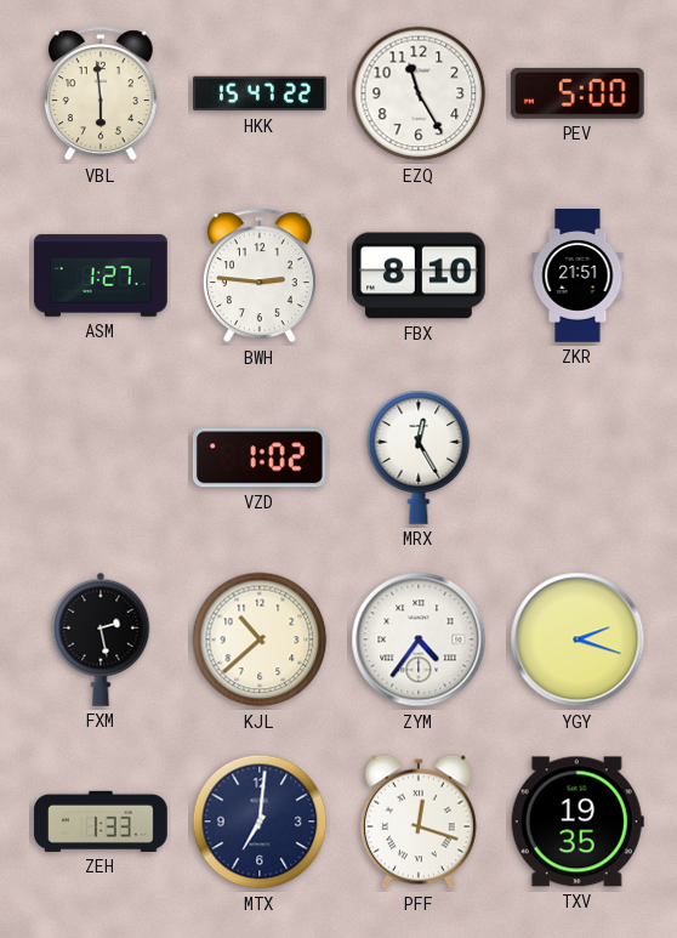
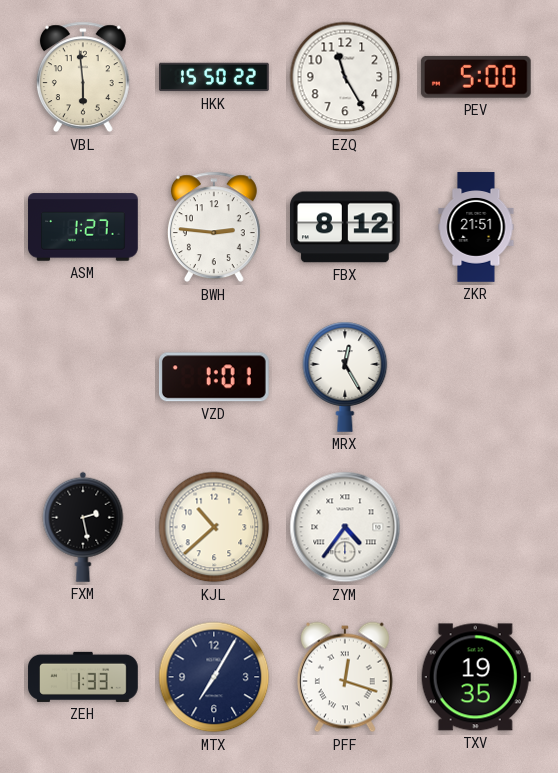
HKK: 15:47 -> 15:50 (214, 77)
FBX: 8:10 -> 8:12 (346, 227)
VZD: 1:02 -> 1:01 (214, 377)
YGY: 2:18 -> none (578, 639)
MTX: 7:01 -> 7:05 (214, 677)
